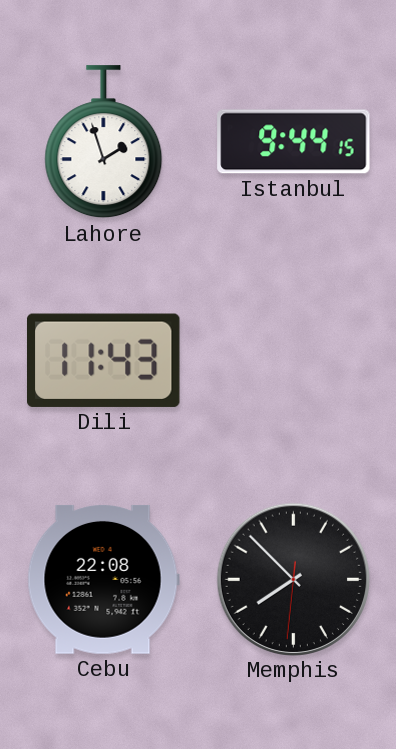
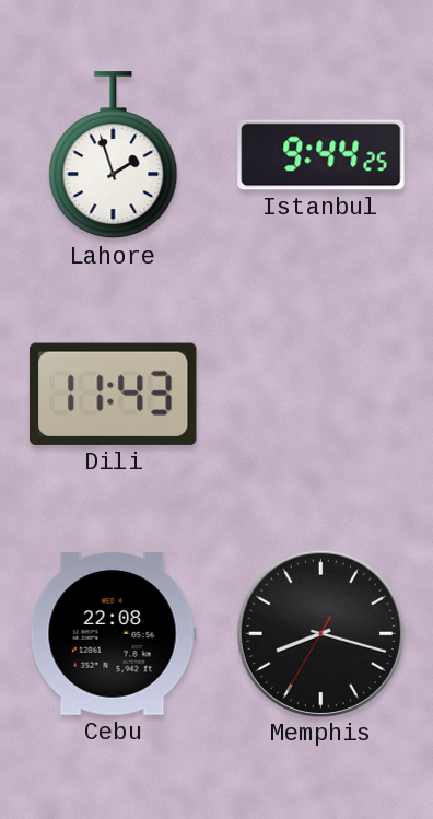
Istanbul: 9:44:15 -> 9:44:25 (321, 155)
Memphis: 7:52 -> 8:17 (320, 633)
